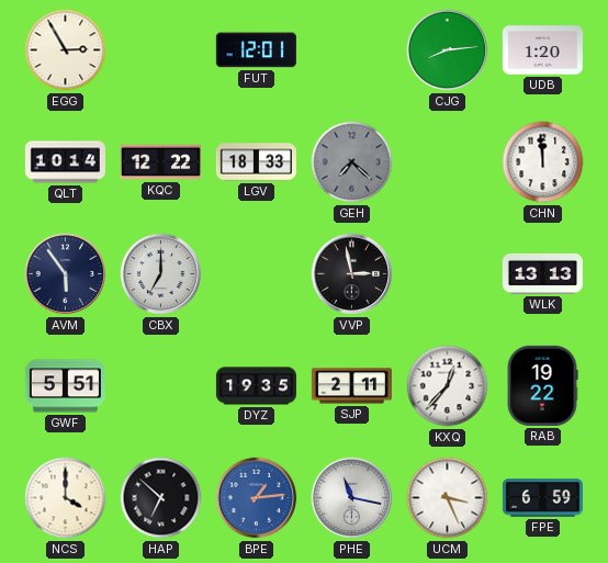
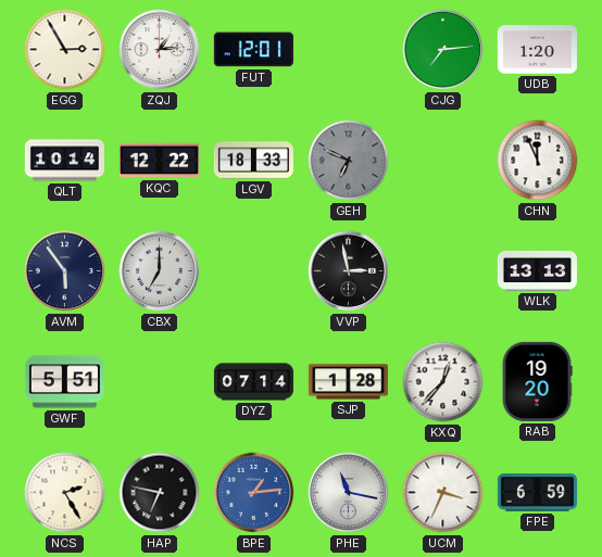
ZQJ: none -> 1:14 (160, 50)
CJG: 8:14 -> 7:14 (443, 50)
GEH: 7:22 -> 6:49 (349, 161)
CHN: 11:59 -> 11:56 (538, 161)
DYZ: 19:35 -> 07:14 (253, 382)
SJP: 2:11 -> 1:28 (348, 382)
RAB: 19:22 -> 19:20 (537, 381)
NCS: 4:00 -> 2:25 (65, 493)
HAP: 6:52 -> 6:47 (160, 493)
UCM: 3:26 -> 3:34 (443, 493)
